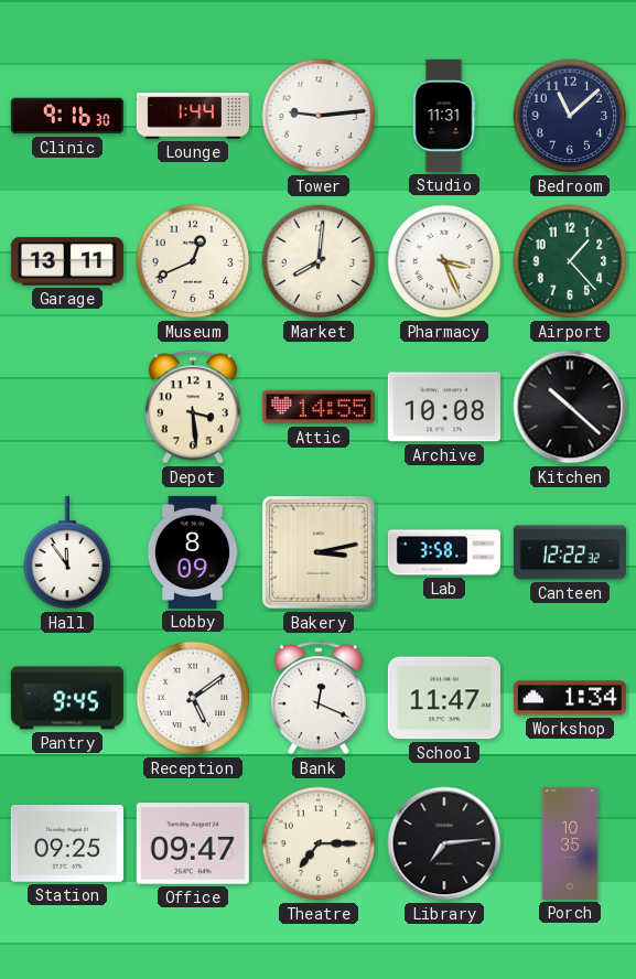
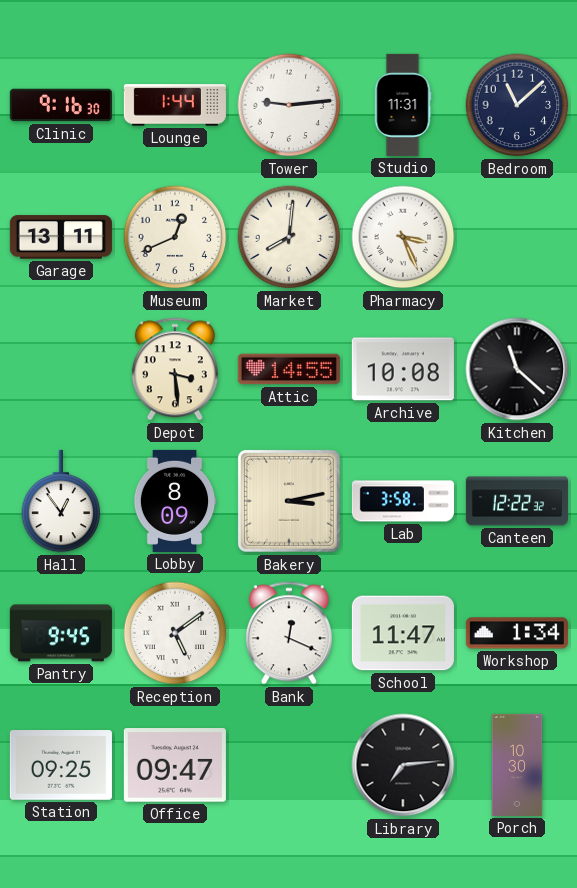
Airport: 1:23 -> none (570, 261)
Kitchen: 10:22 -> 11:22 (517, 369)
Hall: 11:54 -> 12:54 (61, 501)
Theatre: 7:15 -> none (319, 843)
Porch: 10:35 -> 10:30 (517, 765)
